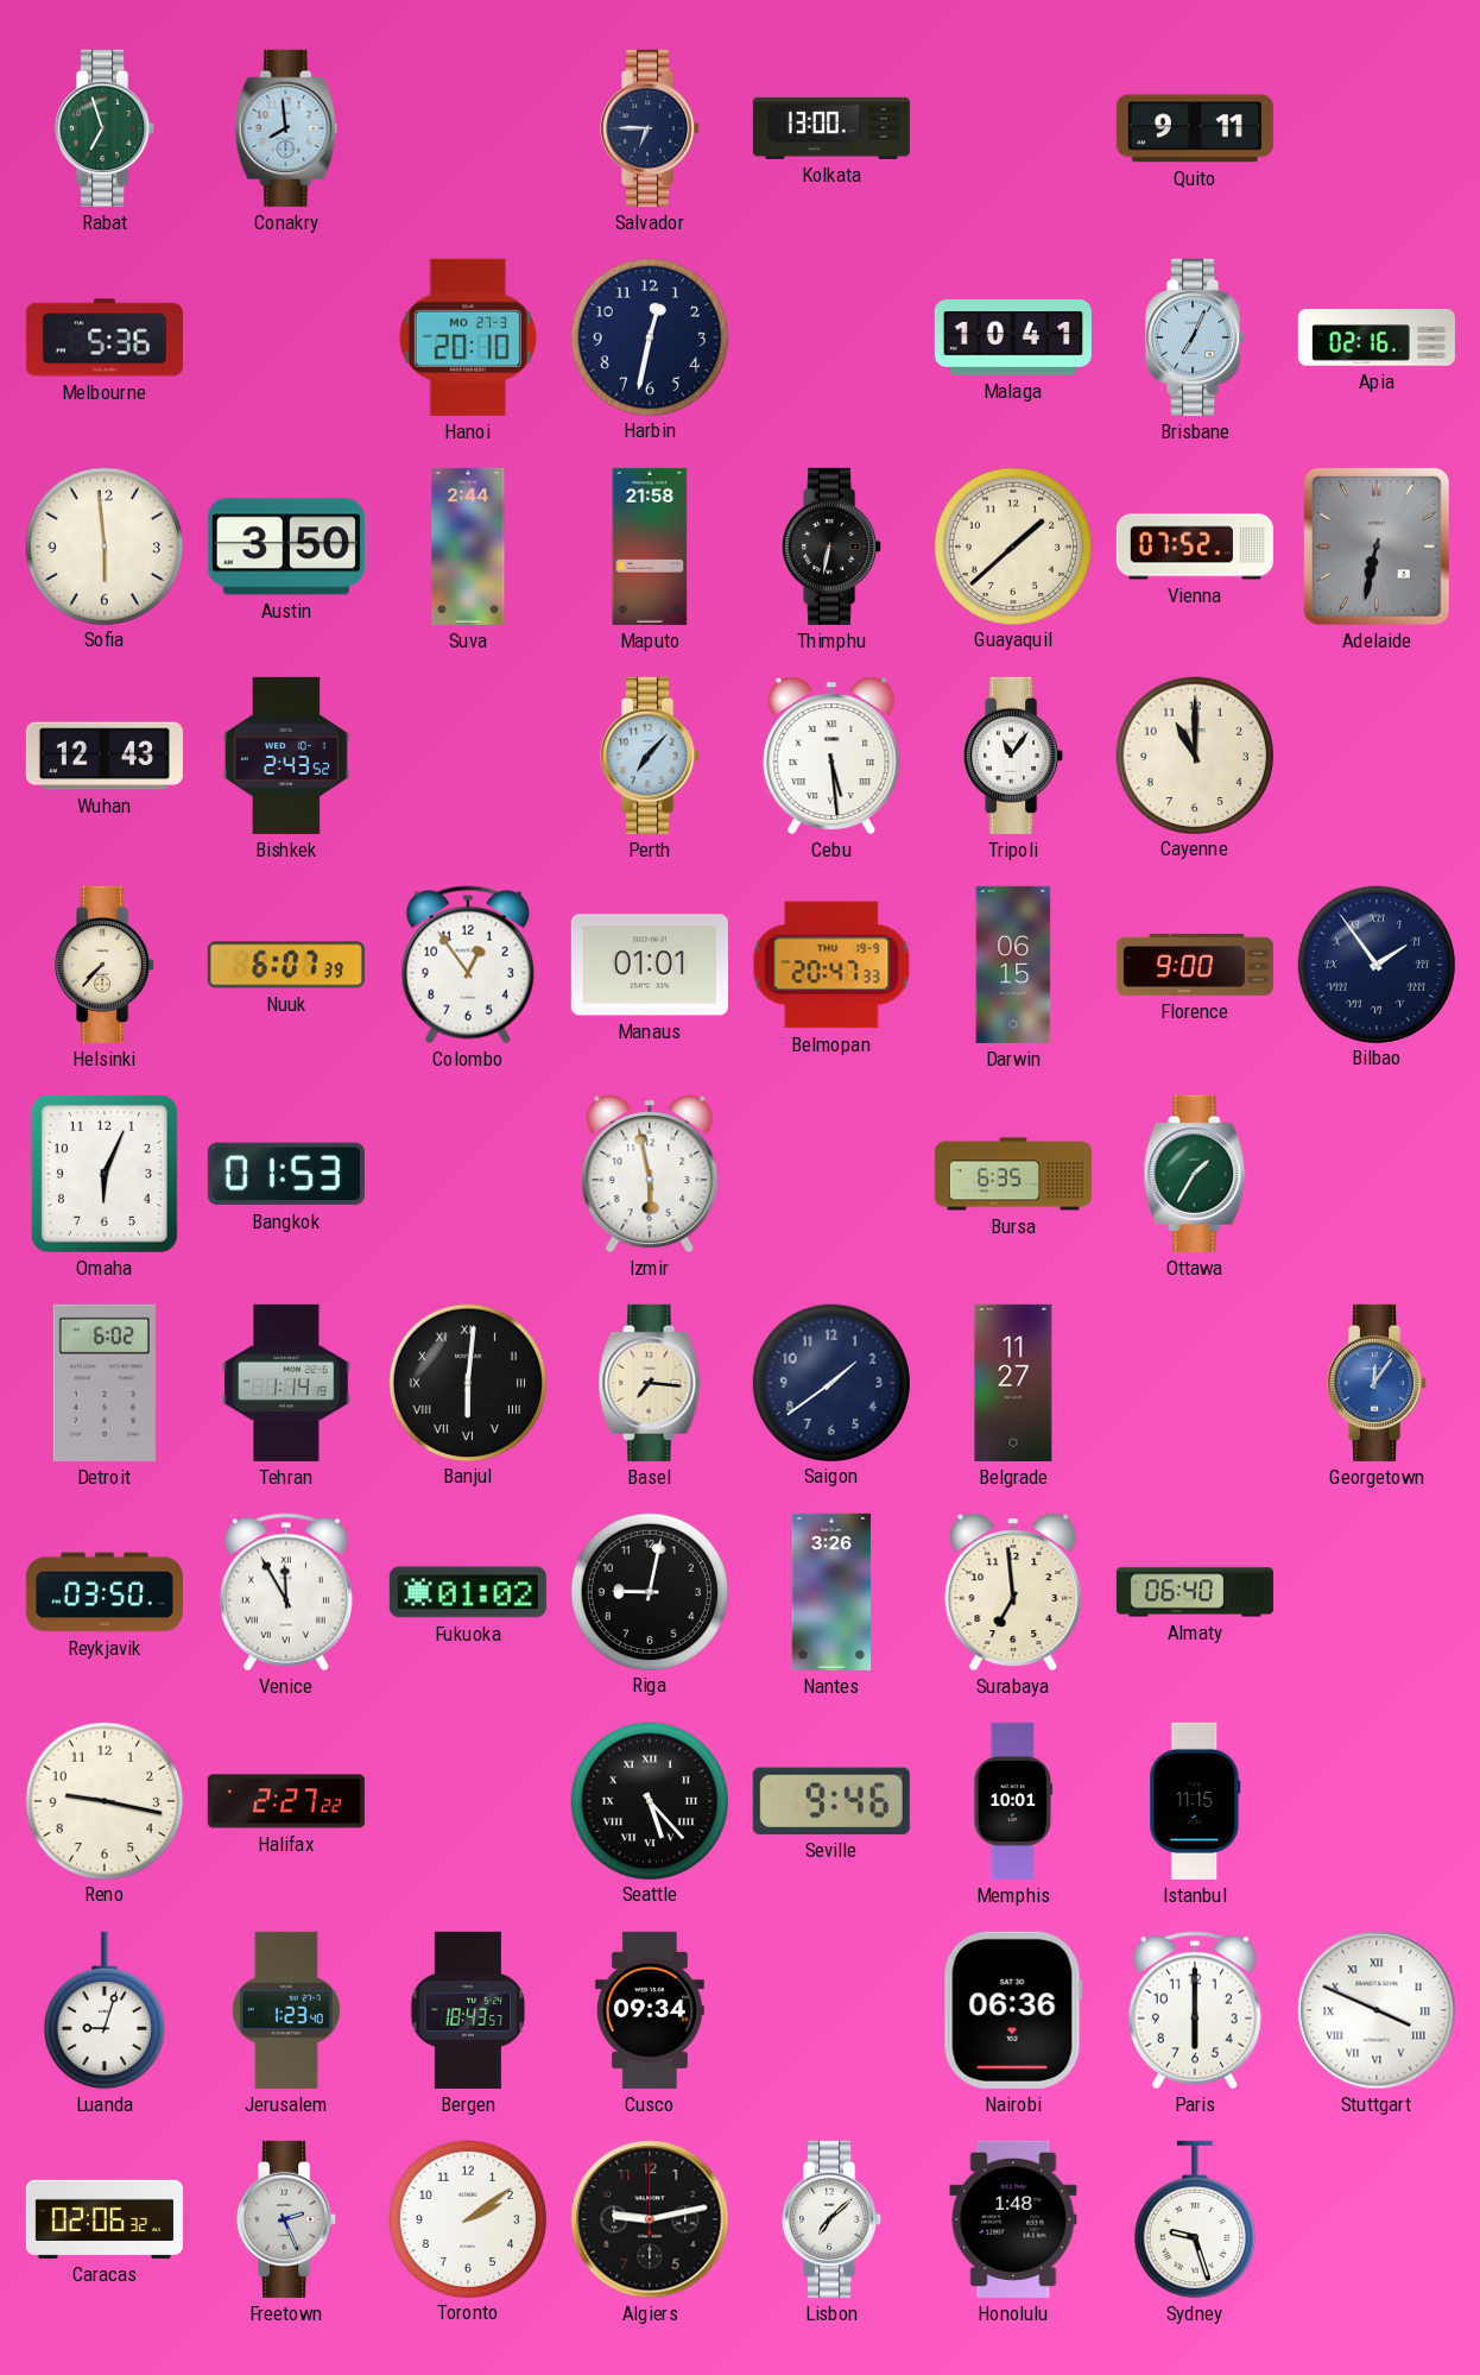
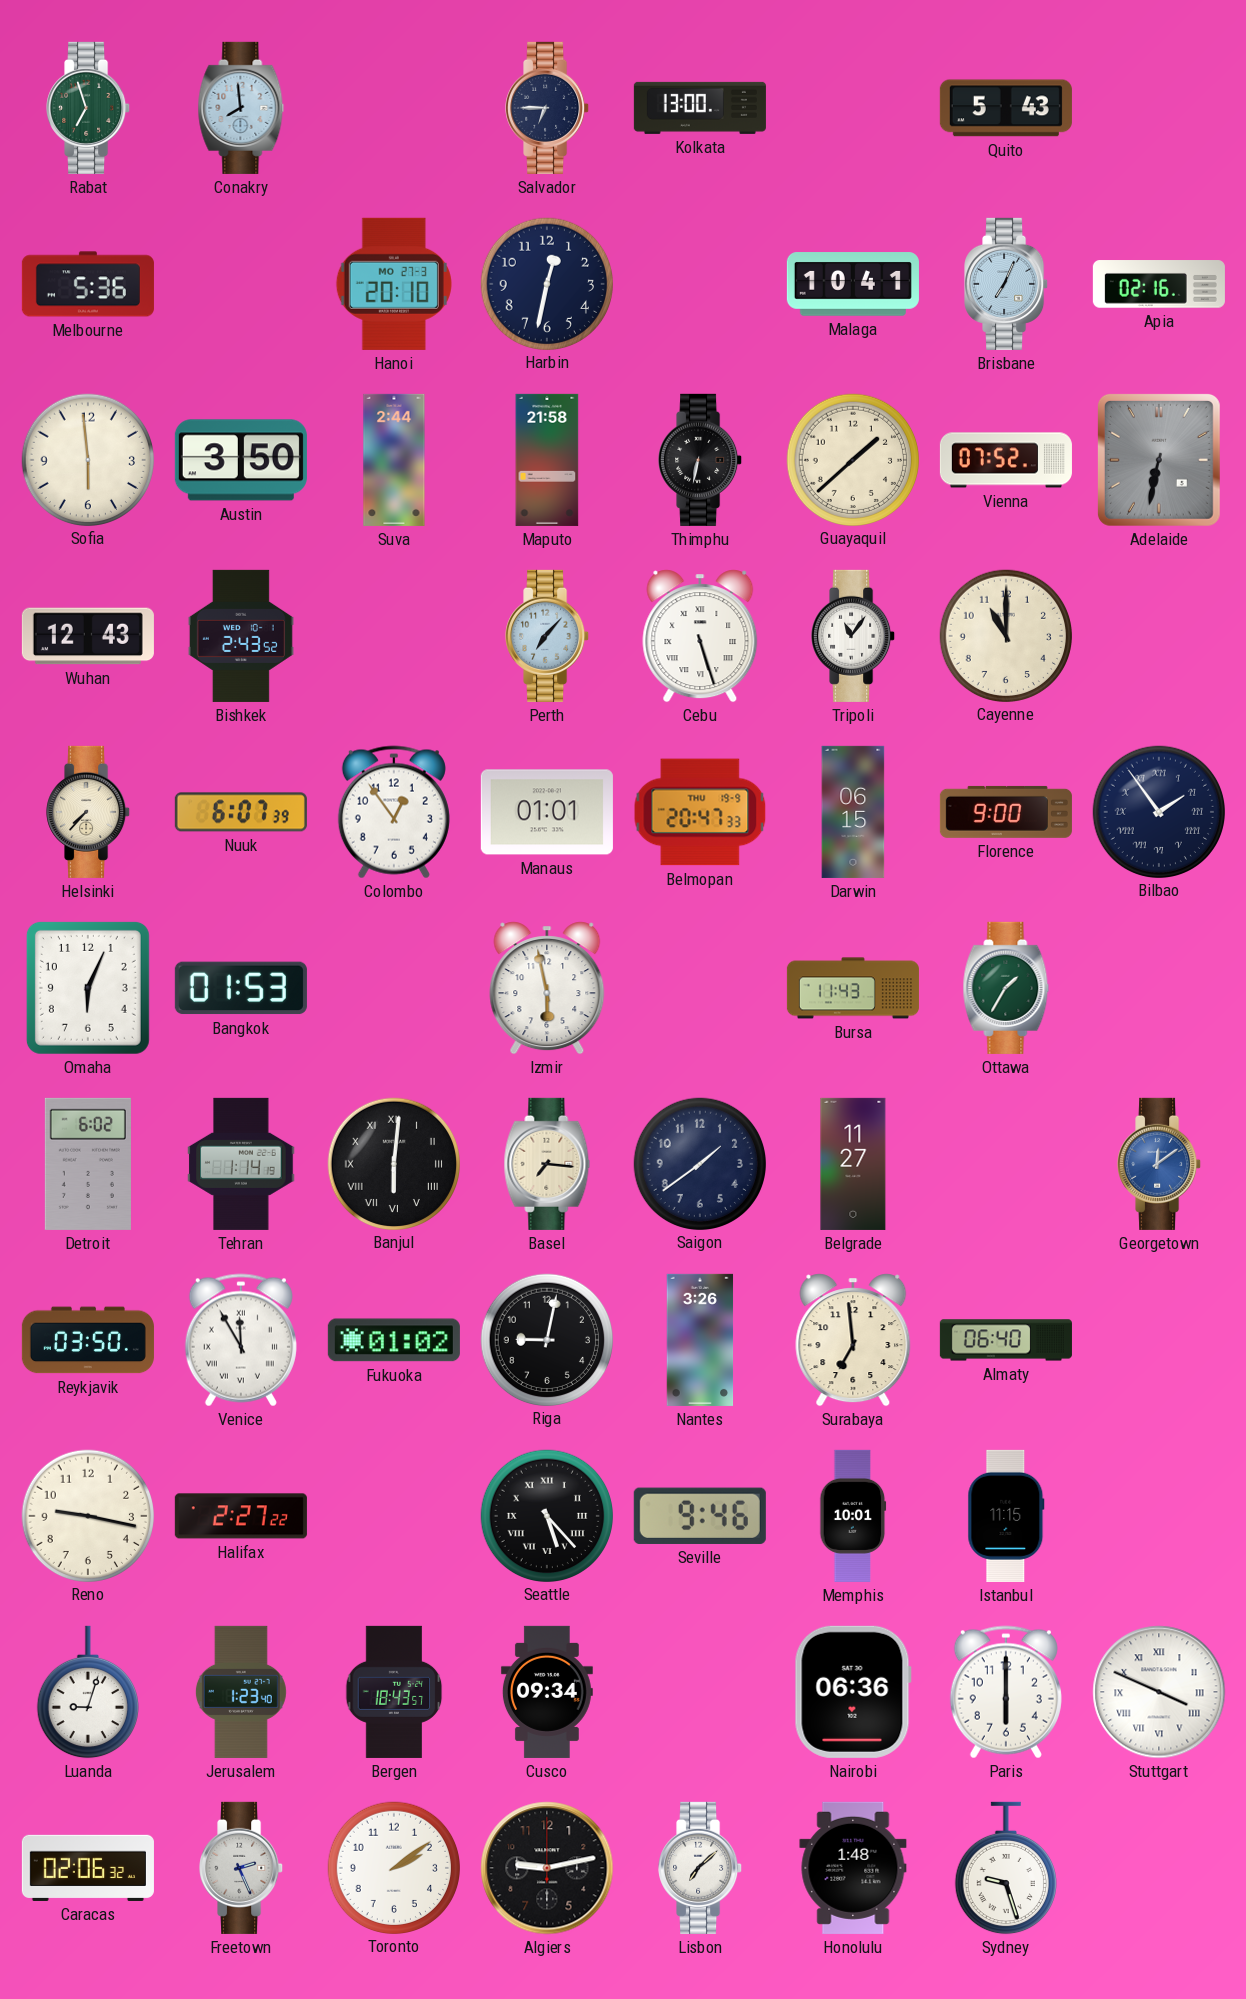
Quito: 9:11 -> 5:43 (1006, 108)
Cebu: 5:29 -> 5:27 (700, 636)
Bursa: 6:35 -> 11:43 (853, 988)
Georgetown: 12:06 -> 12:09 (1160, 1164)
